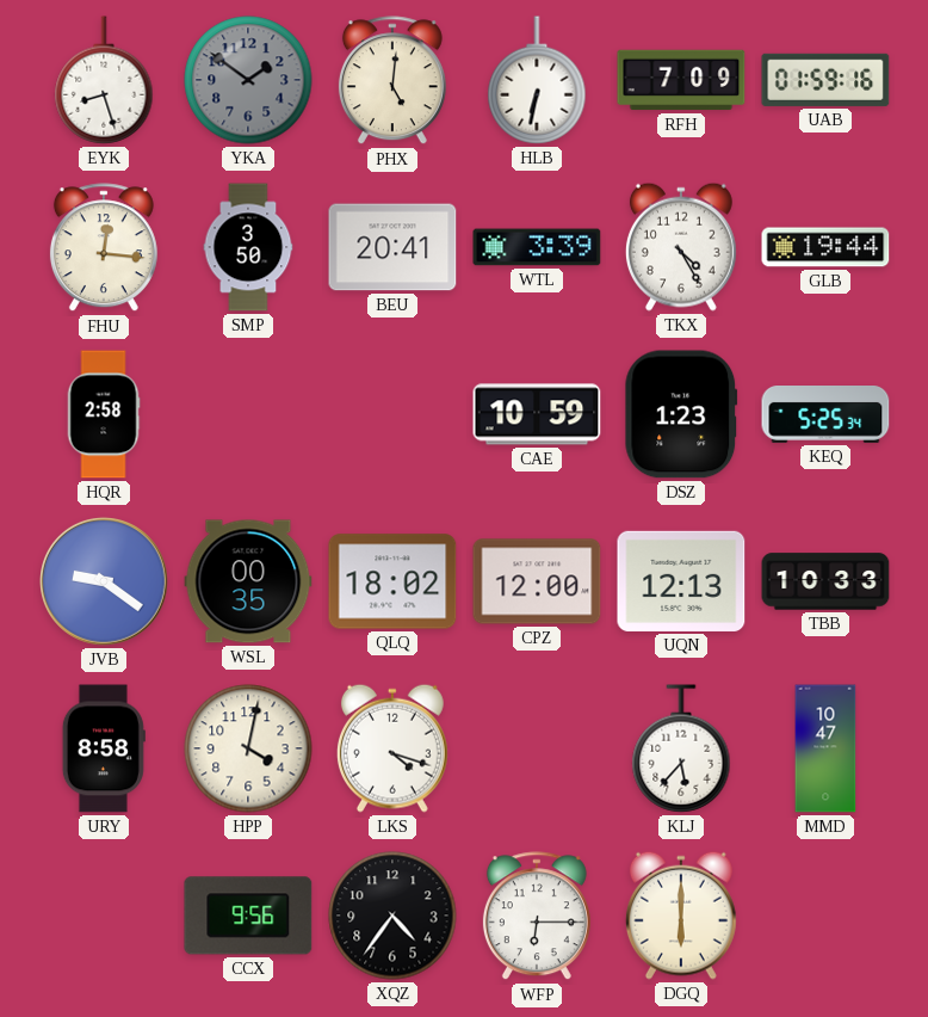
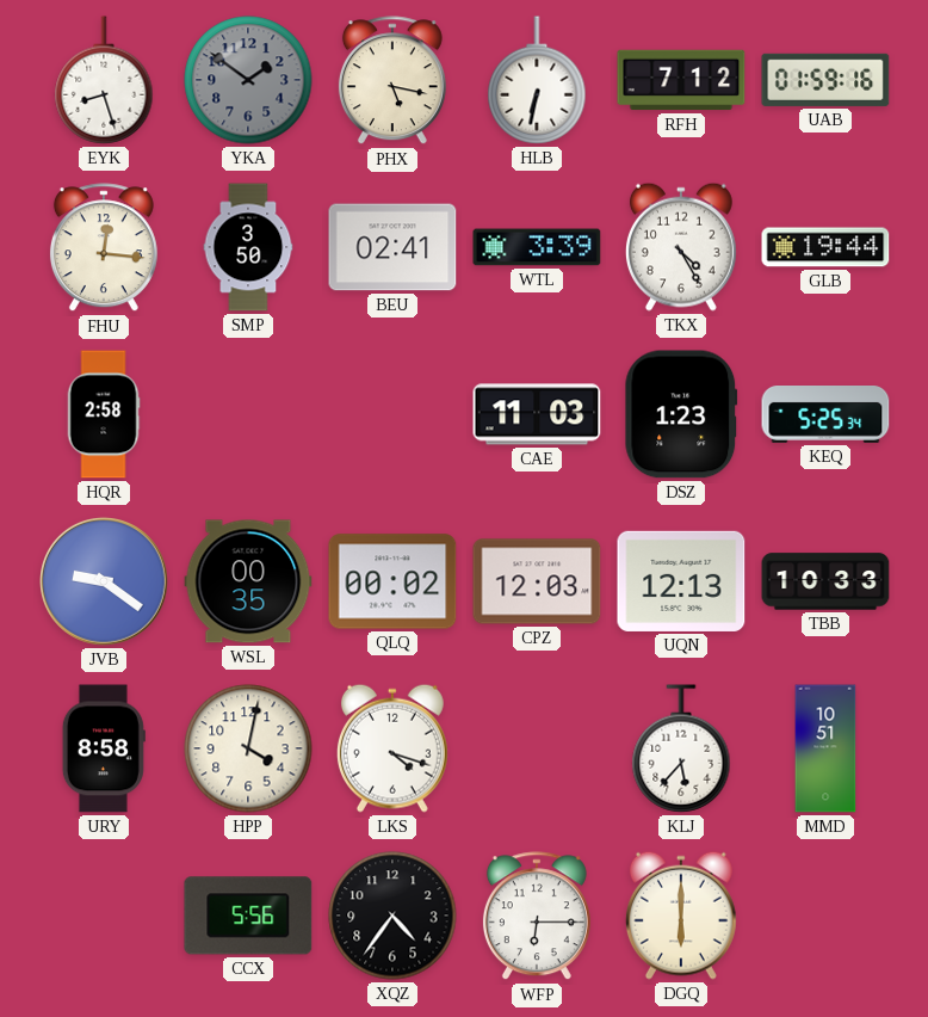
PHX: 5:01 -> 5:17 (392, 81)
RFH: 7:09 -> 7:12 (681, 80)
BEU: 20:41 -> 02:41 (392, 247)
CAE: 10:59 -> 11:03 (537, 414)
QLQ: 18:02 -> 00:02 (392, 581)
CPZ: 12:00 -> 12:03 (537, 581)
MMD: 10:47 -> 10:51 (825, 748)
CCX: 9:56 -> 5:56 (248, 916)
